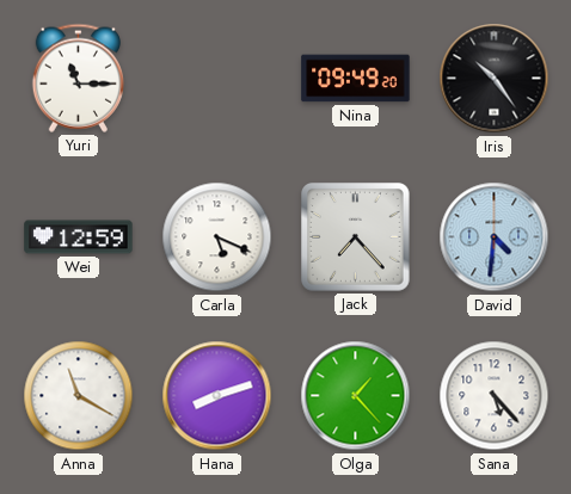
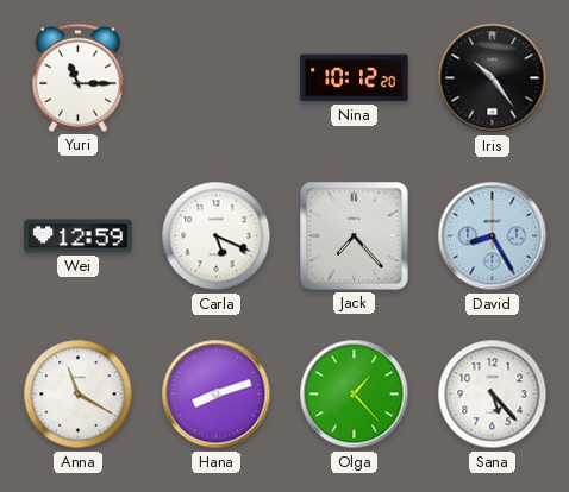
Nina: 09:49 -> 10:12 (355, 78)
David: 4:31 -> 8:25 (493, 236)
